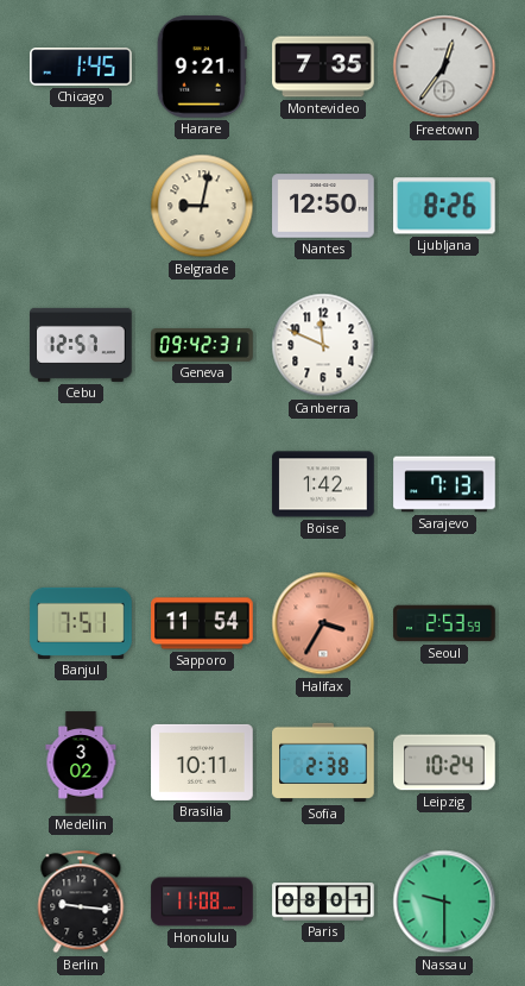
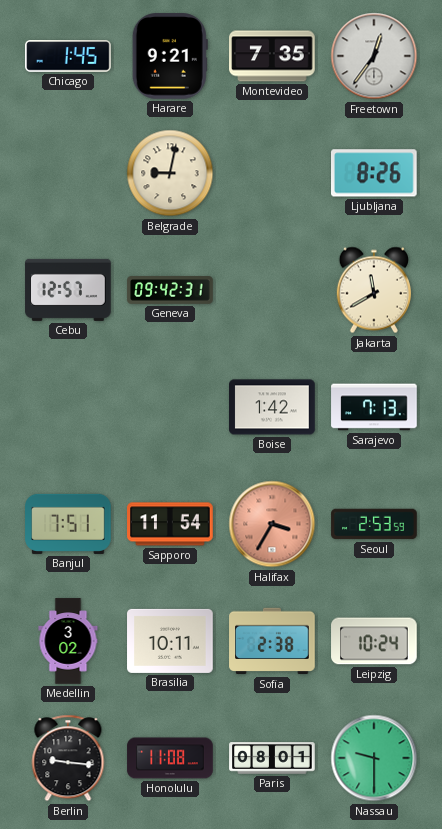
Nantes: 12:50 -> none (323, 206)
Canberra: 11:49 -> none (323, 345)
Jakarta: none -> 11:40 (374, 290)
